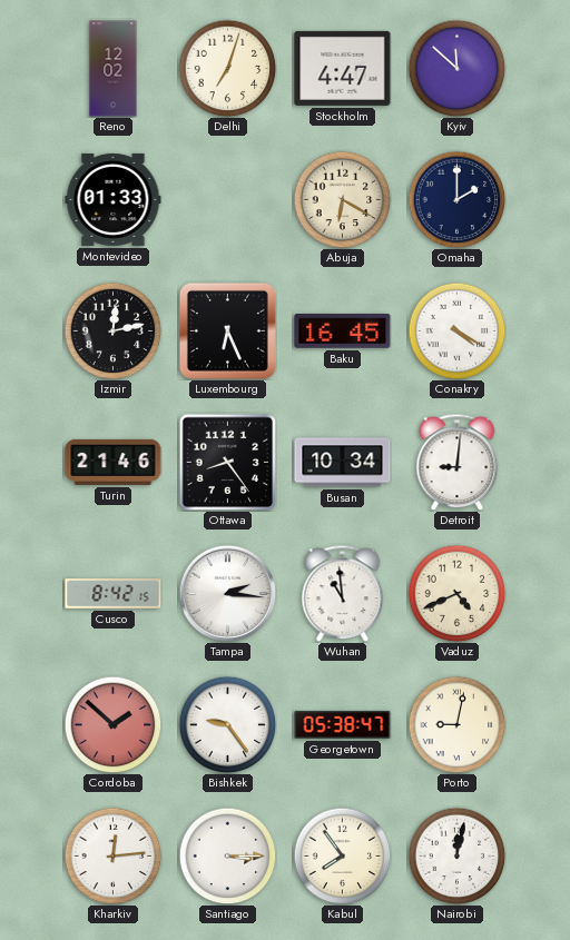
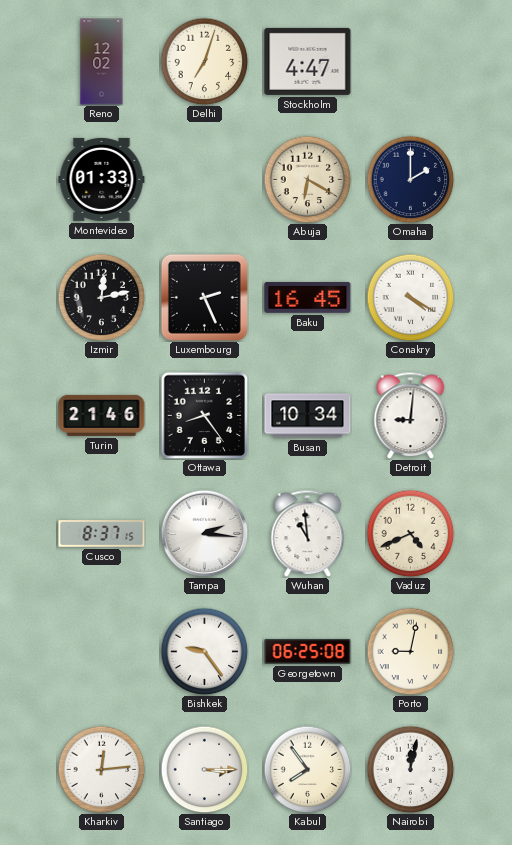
Kyiv: 11:52 -> none (456, 68)
Luxembourg: 6:26 -> 2:26 (204, 297)
Cusco: 8:42 -> 8:37 (102, 534)
Cordoba: 1:52 -> none (112, 724)
Georgetown: 05:38 -> 06:25 (308, 651)
